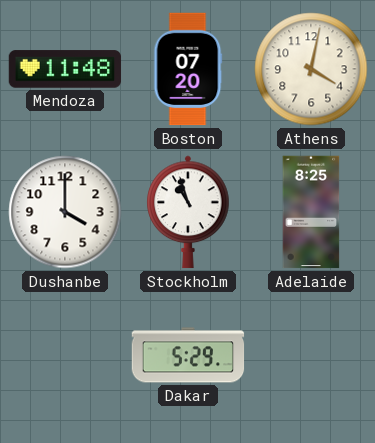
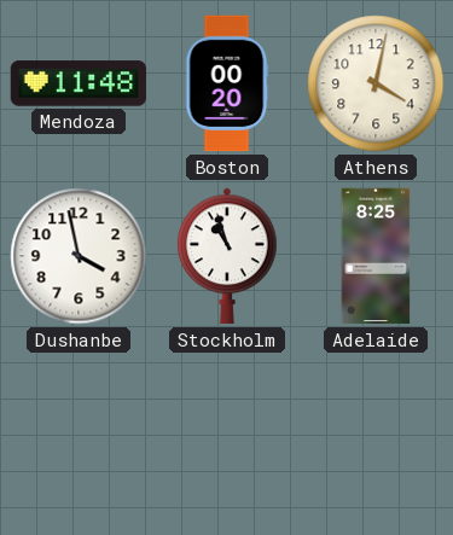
Boston: 07:20 -> 00:20 (227, 83)
Dushanbe: 4:00 -> 3:58 (79, 256)
Dakar: 5:29 -> none (188, 355)
